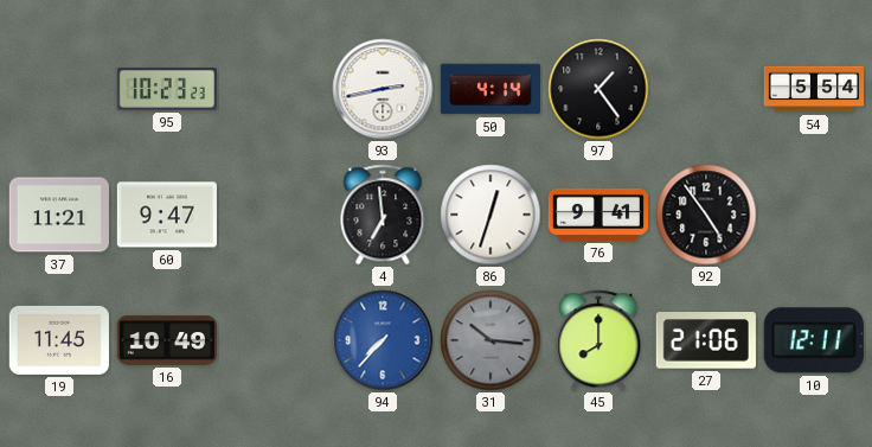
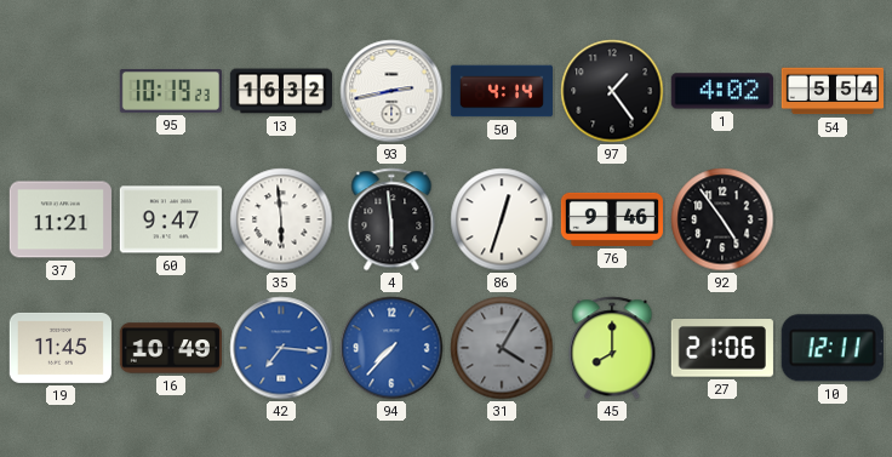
95: 10:23 -> 10:19 (171, 92)
13: none -> 16:32 (280, 91)
1: none -> 4:02 (722, 91)
35: none -> 5:59 (281, 219)
4: 6:59 -> 5:59 (391, 219)
76: 9:41 -> 9:46 (611, 219)
42: none -> 7:16 (281, 348)
31: 10:16 -> 4:05 (502, 348)
